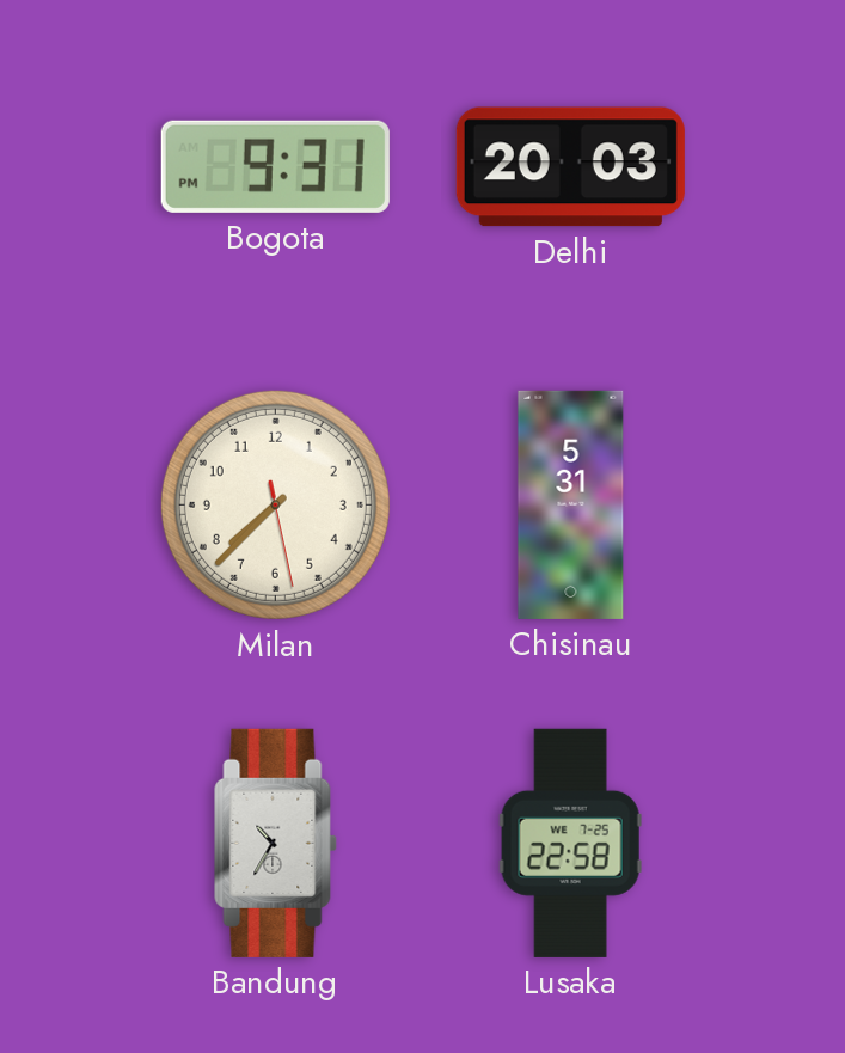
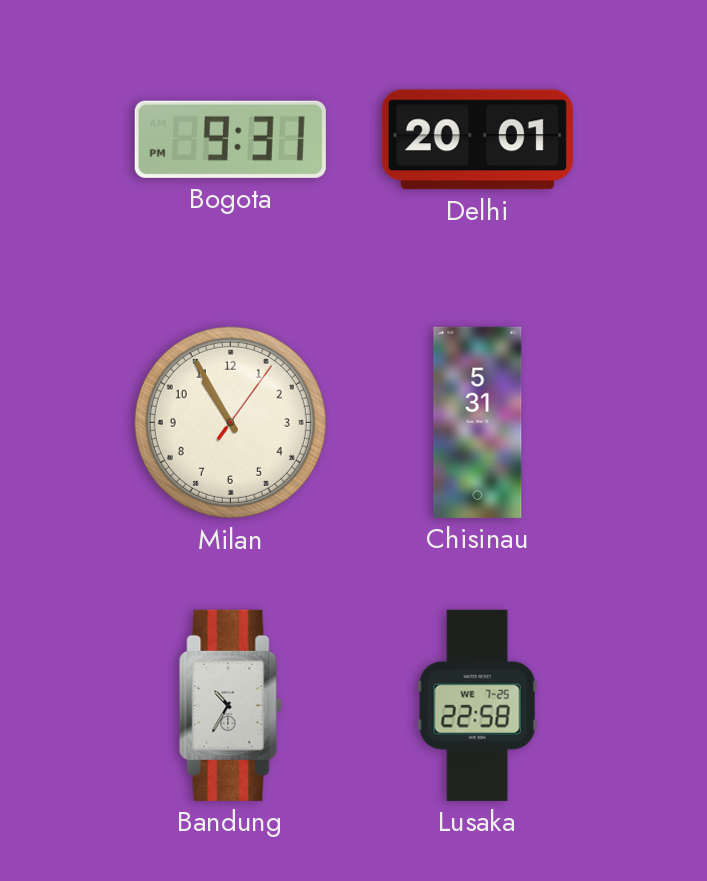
Delhi: 20:03 -> 20:01 (477, 140)
Milan: 7:37 -> 10:55 (230, 422)
